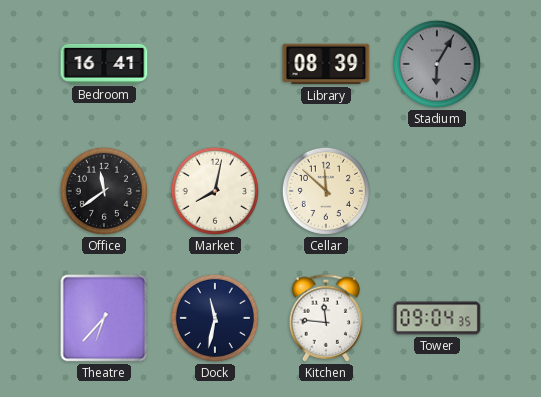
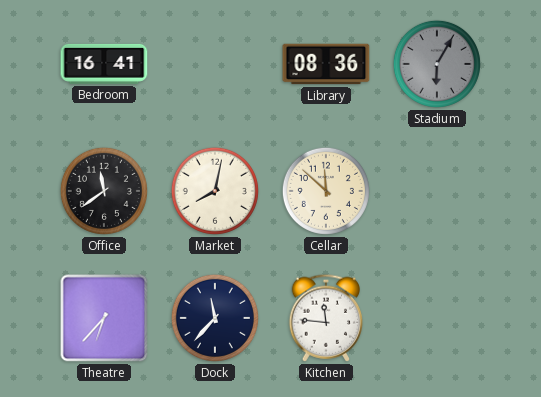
Library: 08:39 -> 08:36 (326, 64)
Dock: 11:32 -> 11:37 (215, 318)
Tower: 09:04 -> none (437, 318)
